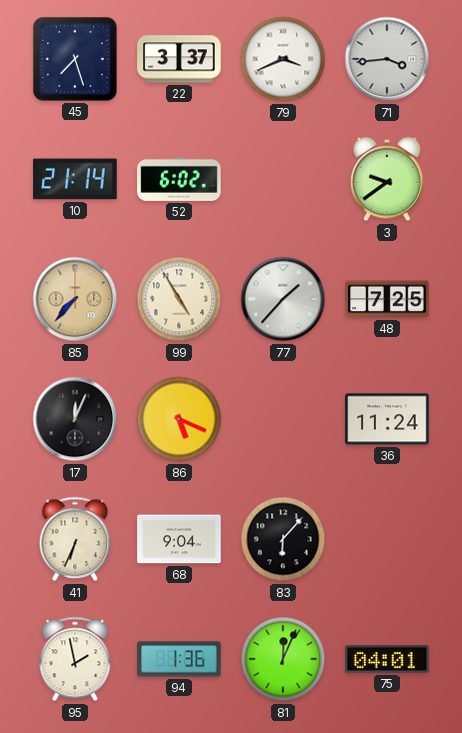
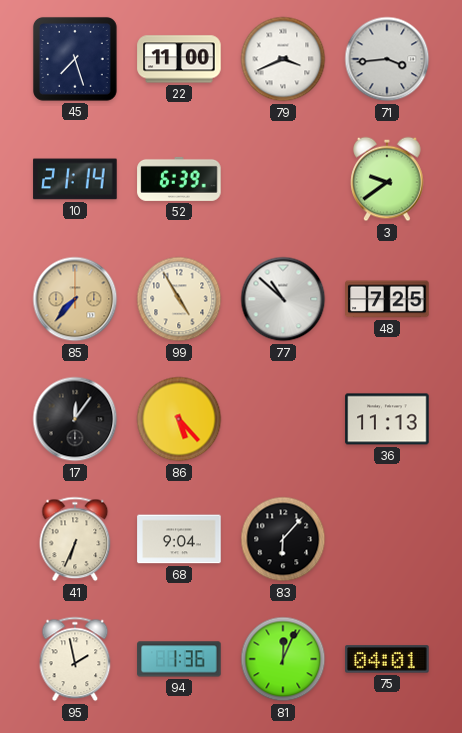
22: 3:37 -> 11:00 (179, 59)
52: 6:02 -> 6:39 (179, 179)
77: 1:37 -> 10:52 (283, 299)
17: 12:04 -> 12:06 (75, 419)
86: 5:19 -> 5:23 (179, 419)
36: 11:24 -> 11:13 (387, 419)
